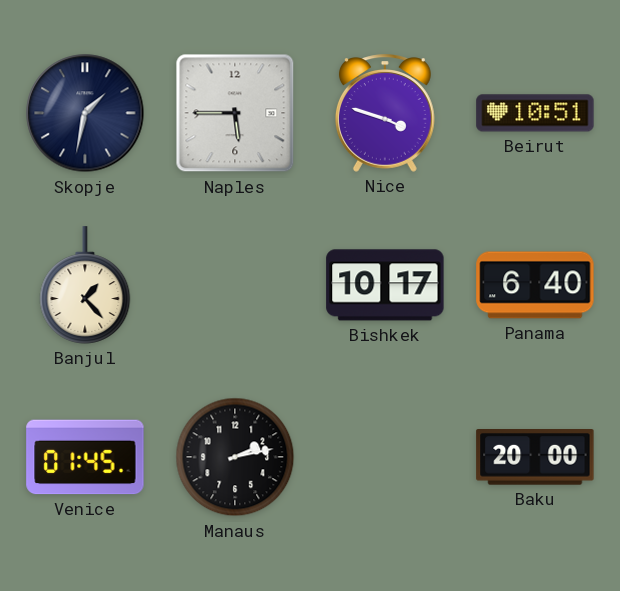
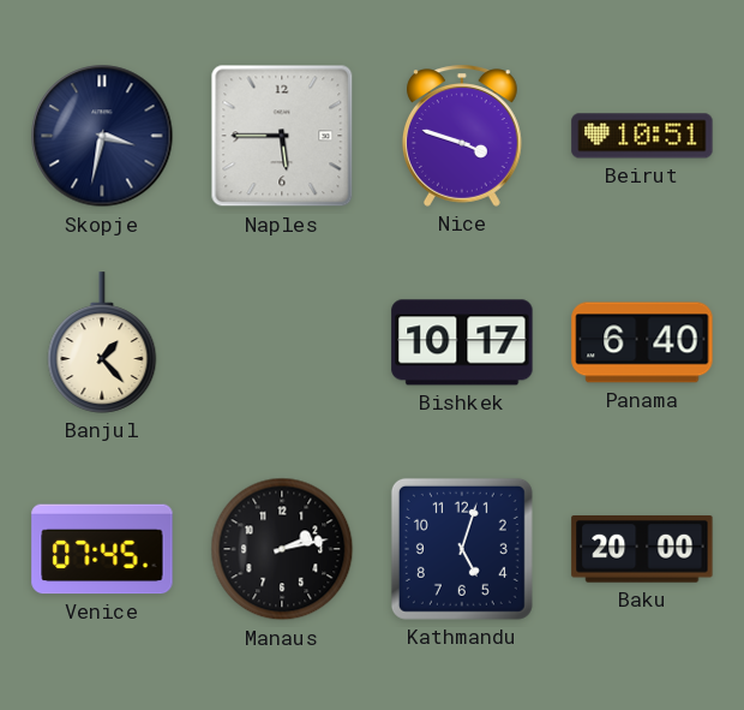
Skopje: 1:32 -> 3:32 (102, 136)
Venice: 01:45 -> 07:45 (102, 549)
Kathmandu: none -> 5:03 (462, 549)
